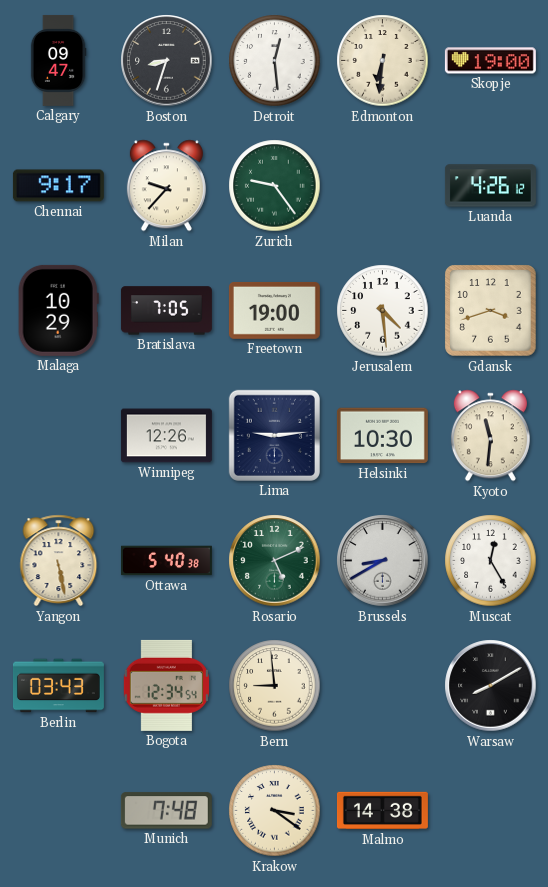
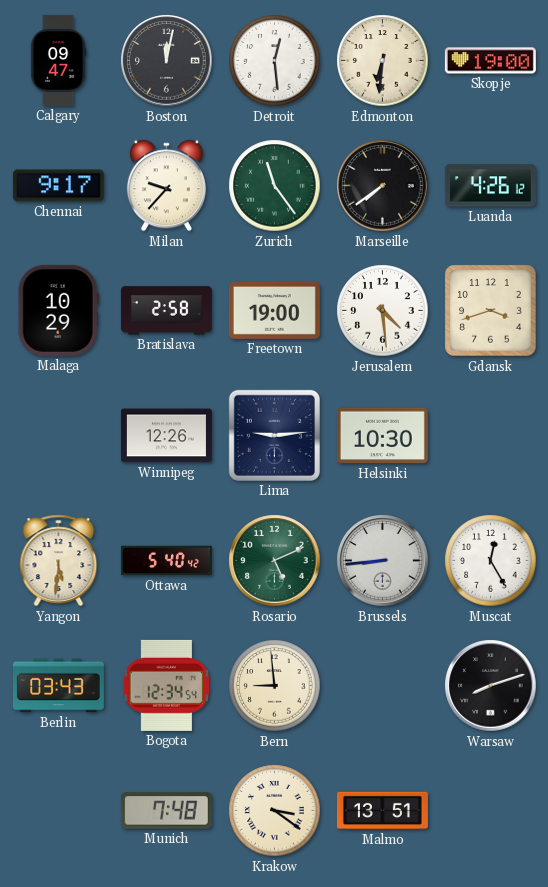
Boston: 8:33 -> 12:02 (167, 61)
Zurich: 9:24 -> 11:24 (275, 186)
Marseille: none -> 7:39 (383, 186)
Bratislava: 7:05 -> 2:58 (166, 311)
Kyoto: 11:31 -> none (490, 436)
Yangon: 5:28 -> 5:31 (59, 561)
Ottawa: 5:40:38 -> 5:40:42 (166, 561)
Brussels: 8:40 -> 8:44 (383, 561)
Warsaw: 8:10 -> 8:12 (491, 686)
Malmo: 14:38 -> 13:51 (382, 811)
